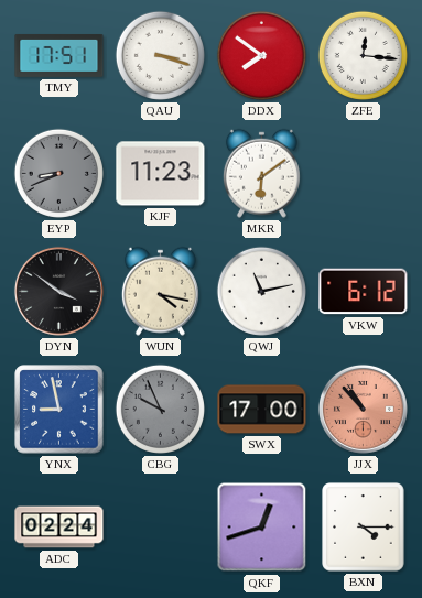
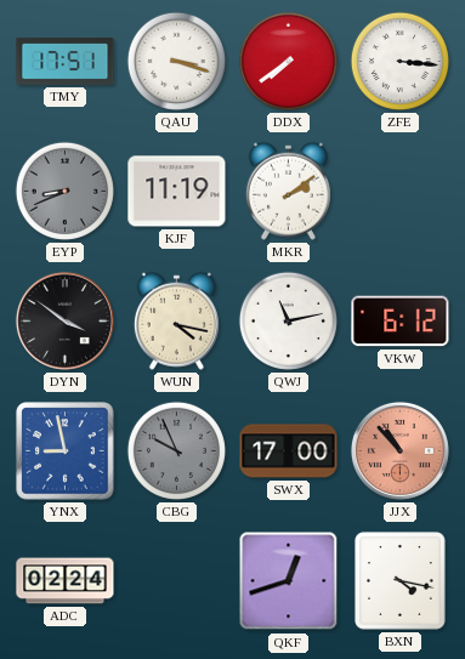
DDX: 7:51 -> 7:39 (288, 61)
ZFE: 12:16 -> 3:16 (399, 61)
KJF: 11:23 -> 11:19 (177, 192)
MKR: 6:09 -> 2:09 (288, 191)
BXN: 4:15 -> 4:17 (401, 581)
